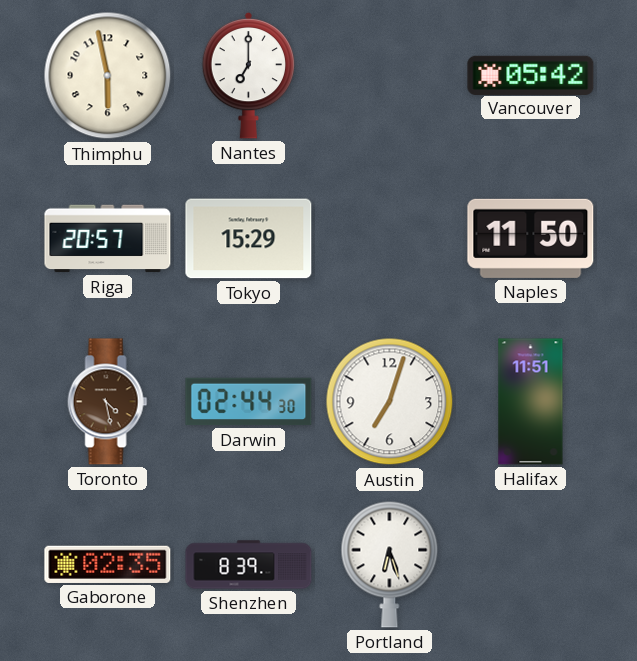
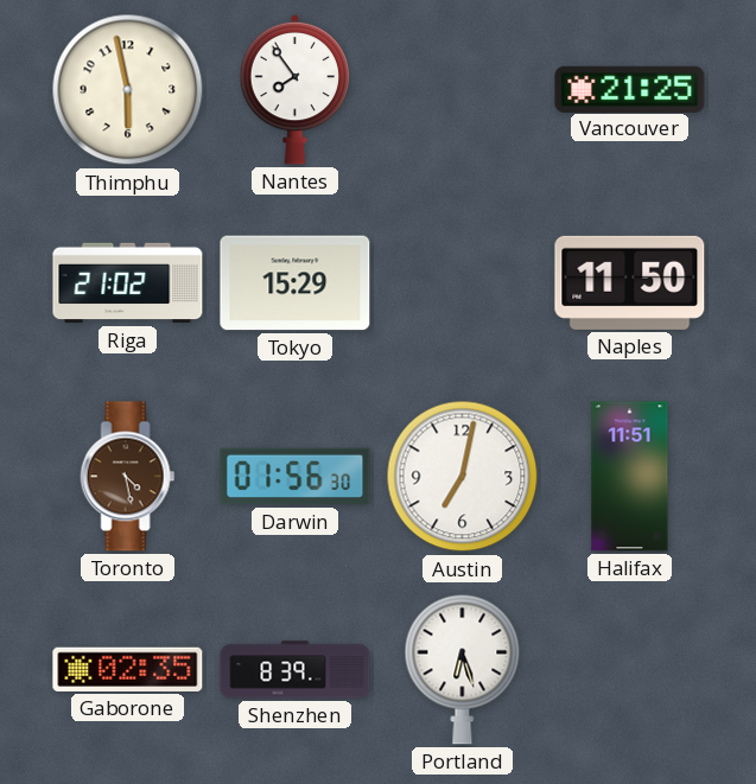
Nantes: 7:00 -> 7:54 (296, 89)
Vancouver: 05:42 -> 21:25 (630, 89)
Riga: 20:57 -> 21:02 (128, 283)
Darwin: 02:44 -> 01:56 (296, 477)
Austin: 7:03 -> 7:02 (463, 477)
